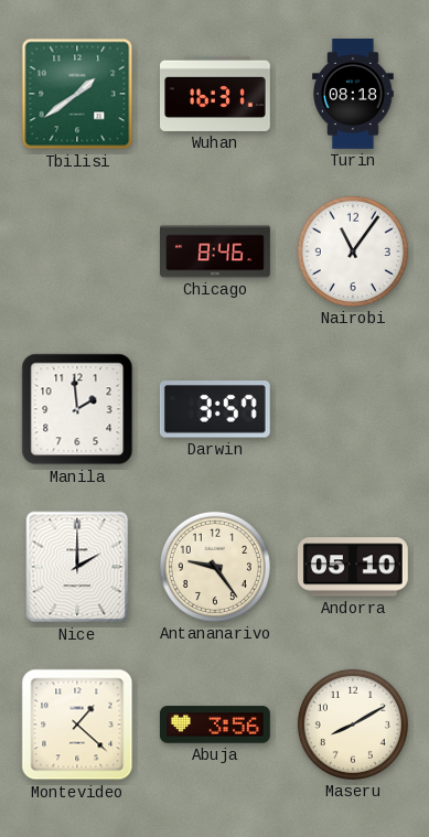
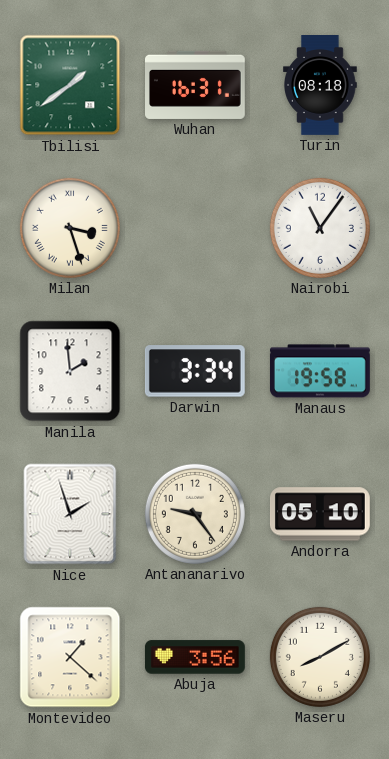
Milan: none -> 3:27 (70, 228)
Chicago: 8:46 -> none (216, 251)
Darwin: 3:57 -> 3:34 (195, 371)
Manaus: none -> 19:58 (320, 371)
Nice: 2:00 -> 1:57 (70, 514)
